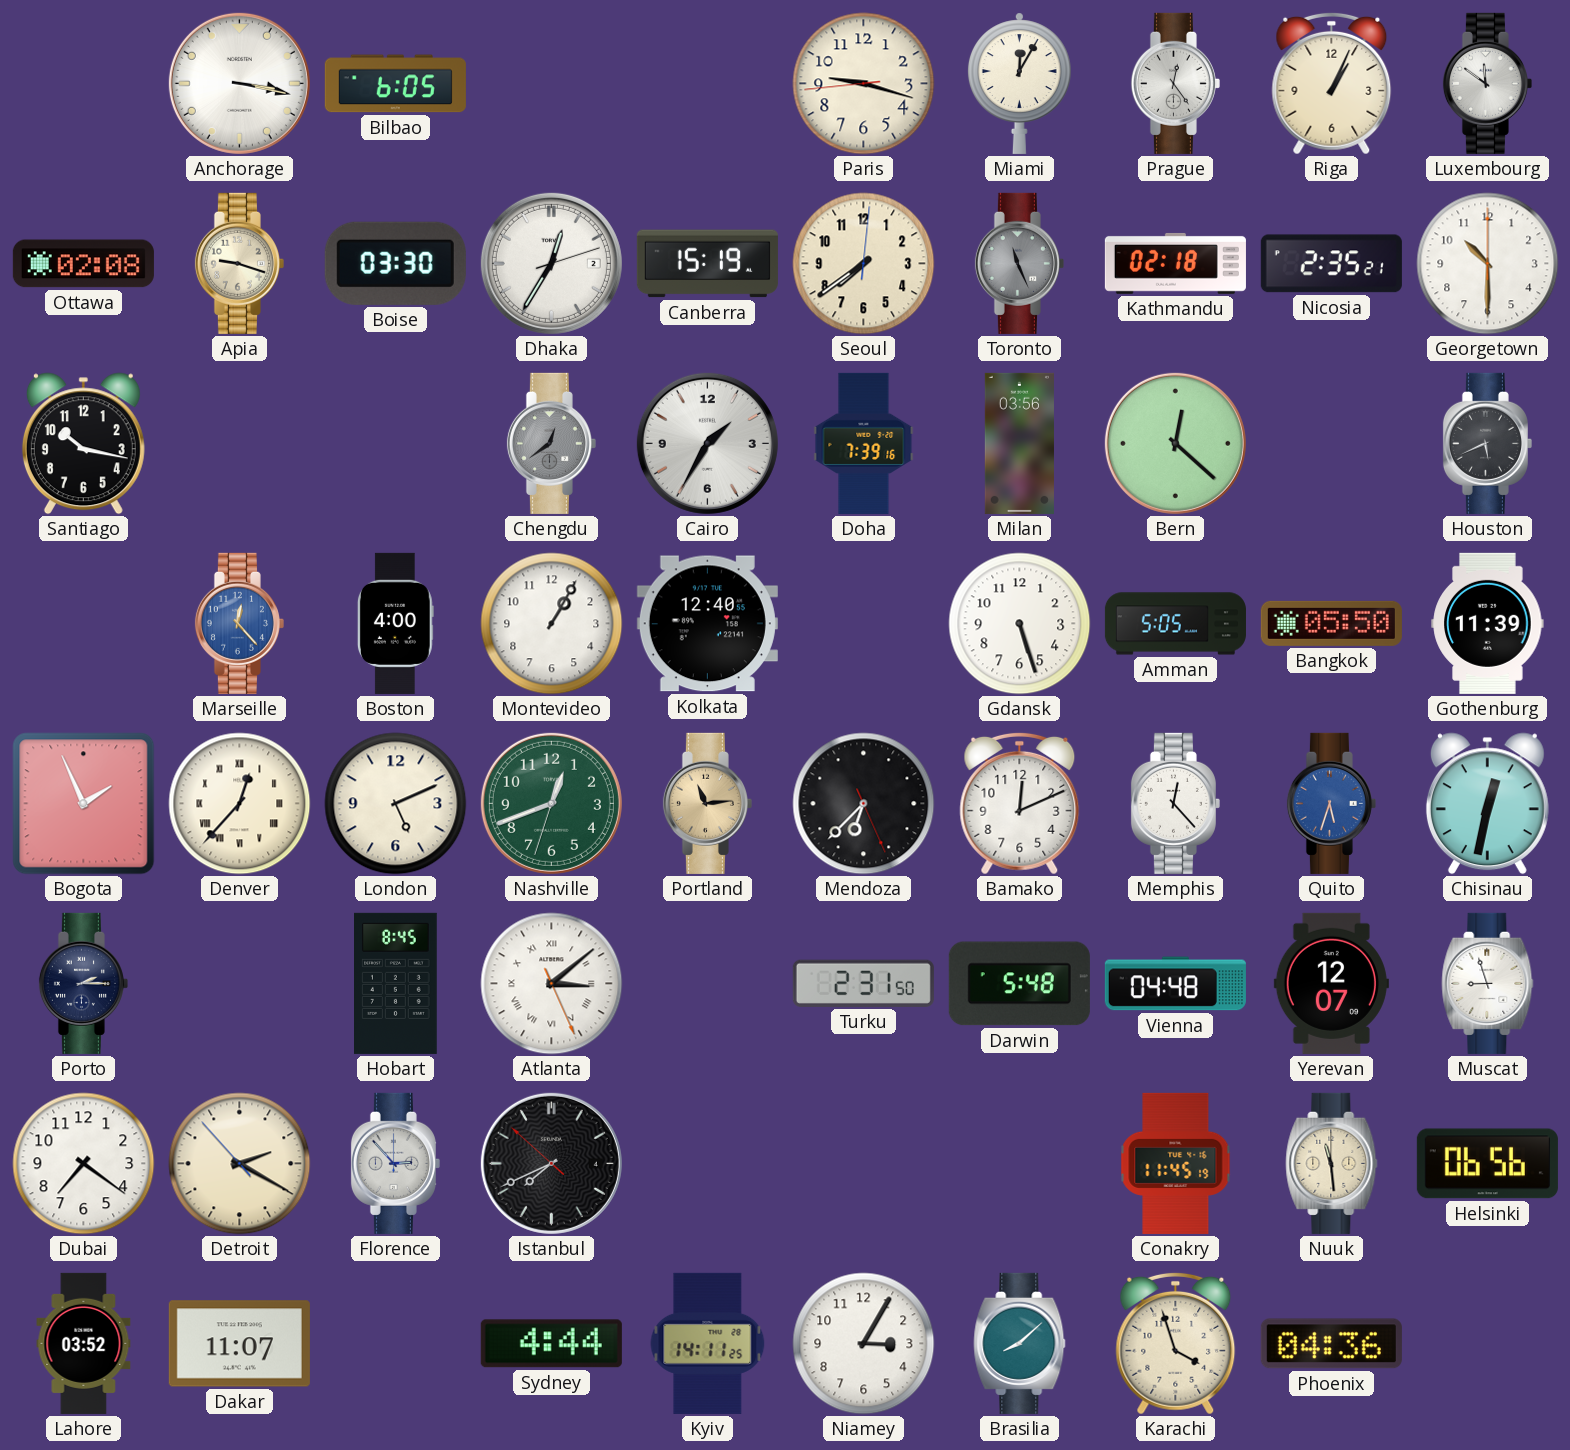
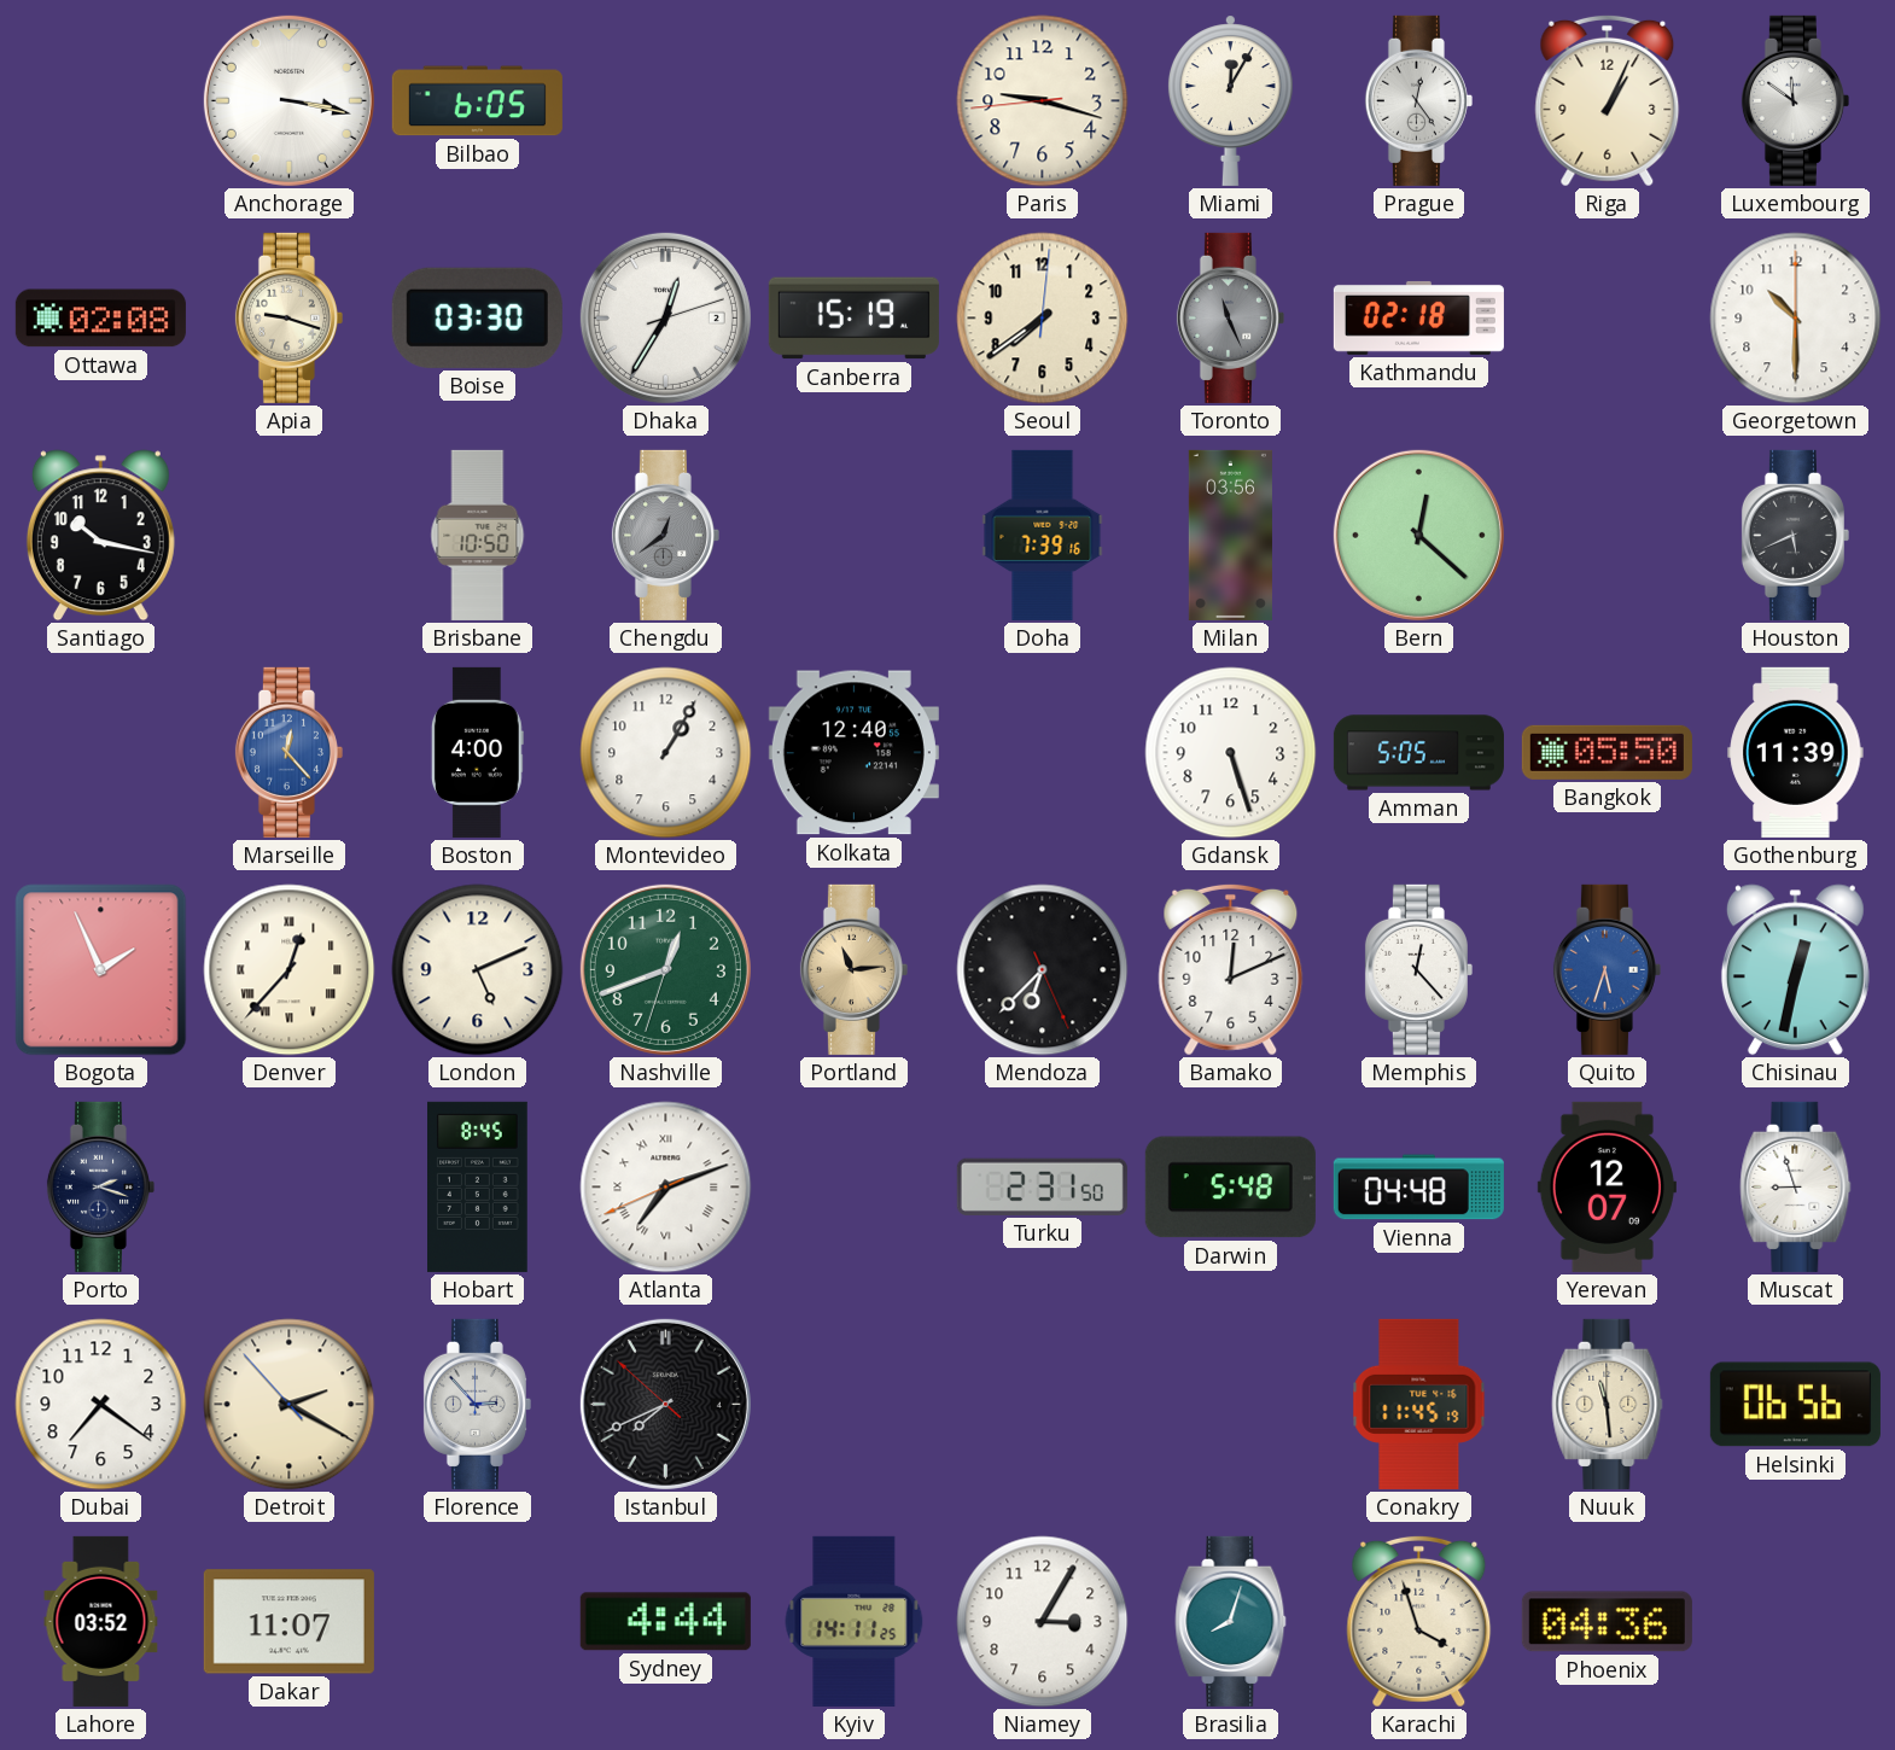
Nicosia: 2:35 -> none (1331, 264)
Brisbane: none -> 10:50 (478, 535)
Cairo: 1:35 -> none (707, 443)
Porto: 2:15 -> 2:18 (100, 1186)
Atlanta: 3:08 -> 7:11 (666, 1188)
Brasilia: 8:08 -> 8:03 (1231, 1621)
